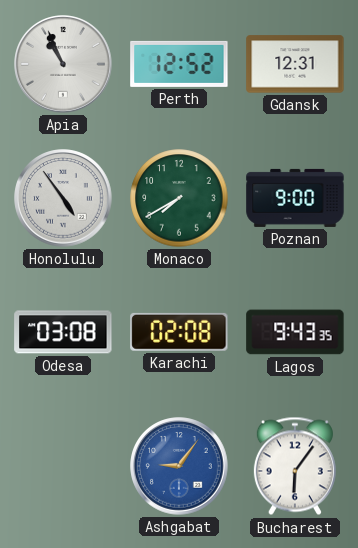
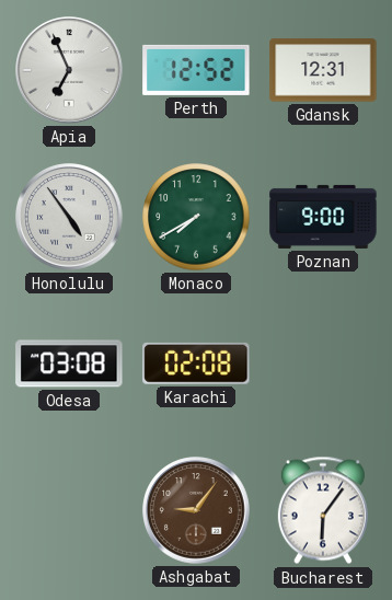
Apia: 10:56 -> 6:56 (69, 70)
Lagos: 9:43 -> none (295, 332)
Ashgabat dial: blue -> brown (196, 510)
